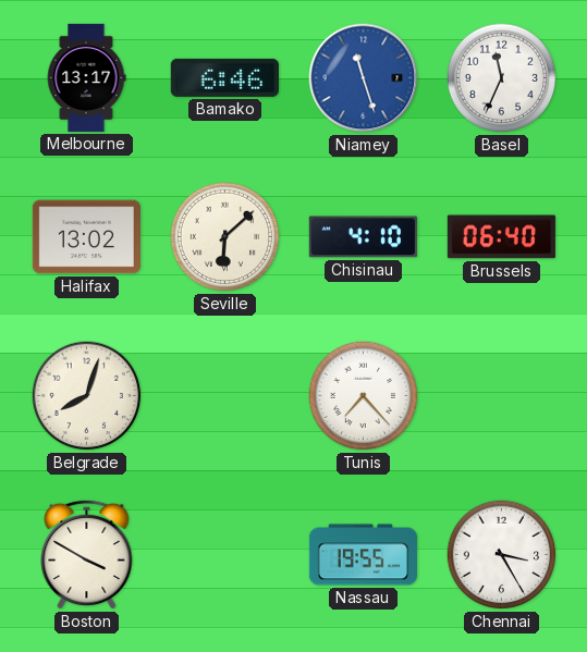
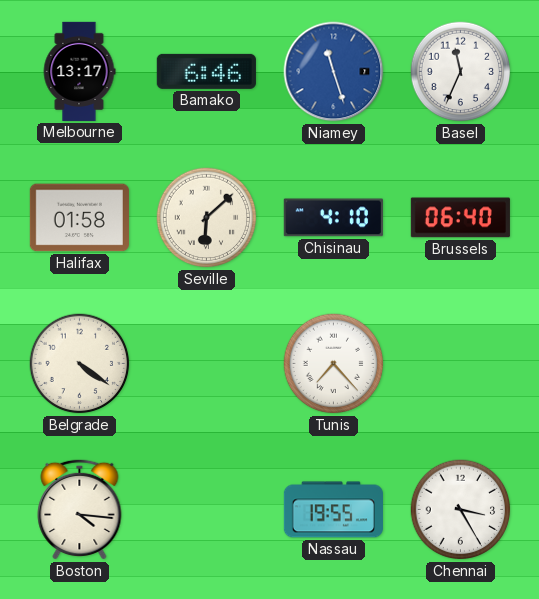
Halifax: 13:02 -> 01:58 (79, 218)
Belgrade: 8:03 -> 4:21 (80, 364)
Boston: 3:50 -> 4:16 (80, 509)
